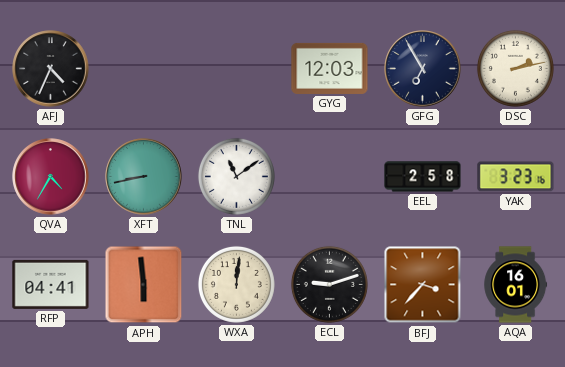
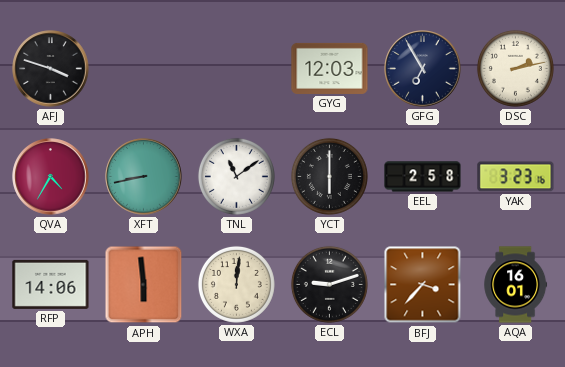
AFJ: 4:34 -> 3:48 (51, 69)
YCT: none -> 6:00 (329, 176)
RFP: 04:41 -> 14:06 (51, 284)
